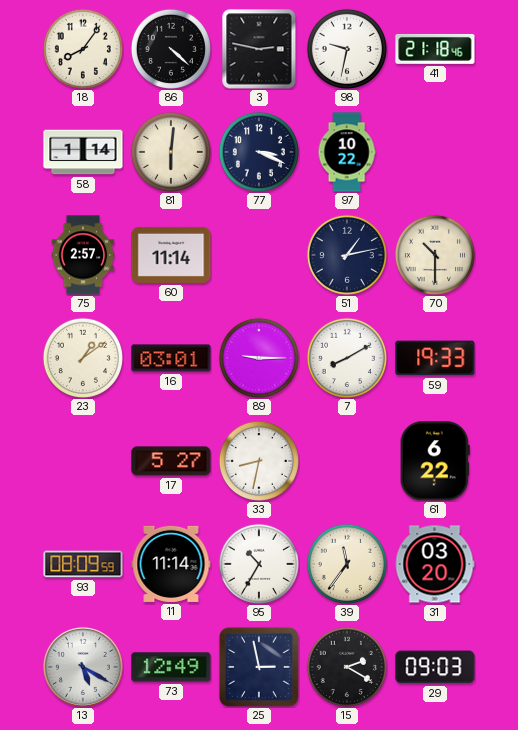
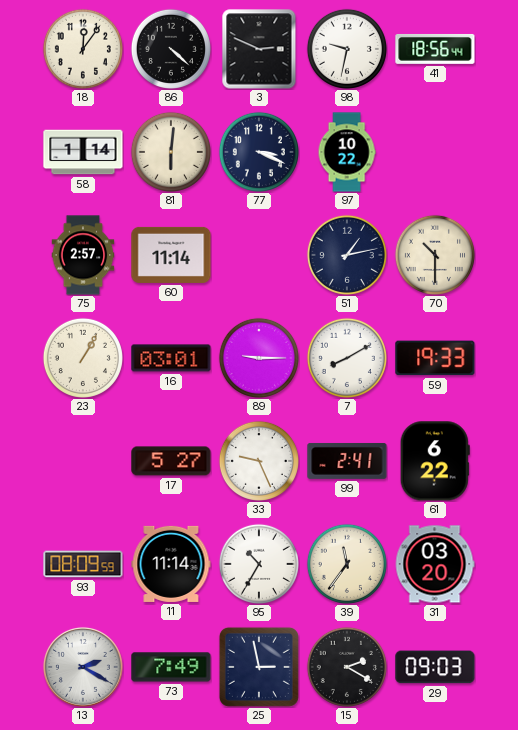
18: 8:06 -> 12:06 (83, 49)
3: 2:47 -> 2:49 (259, 49)
41: 21:18 -> 18:56 (435, 49)
23: 1:09 -> 1:05 (83, 358)
33: 8:32 -> 9:26 (259, 461)
99: none -> 2:41 (347, 461)
13: 5:20 -> 2:20 (83, 667)
73: 12:49 -> 7:49 (171, 667)
